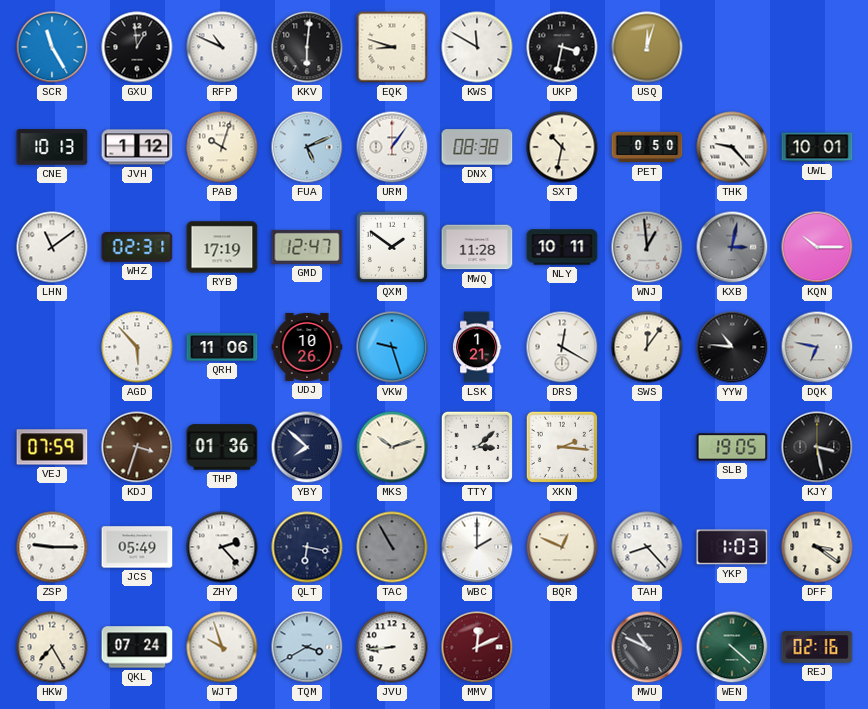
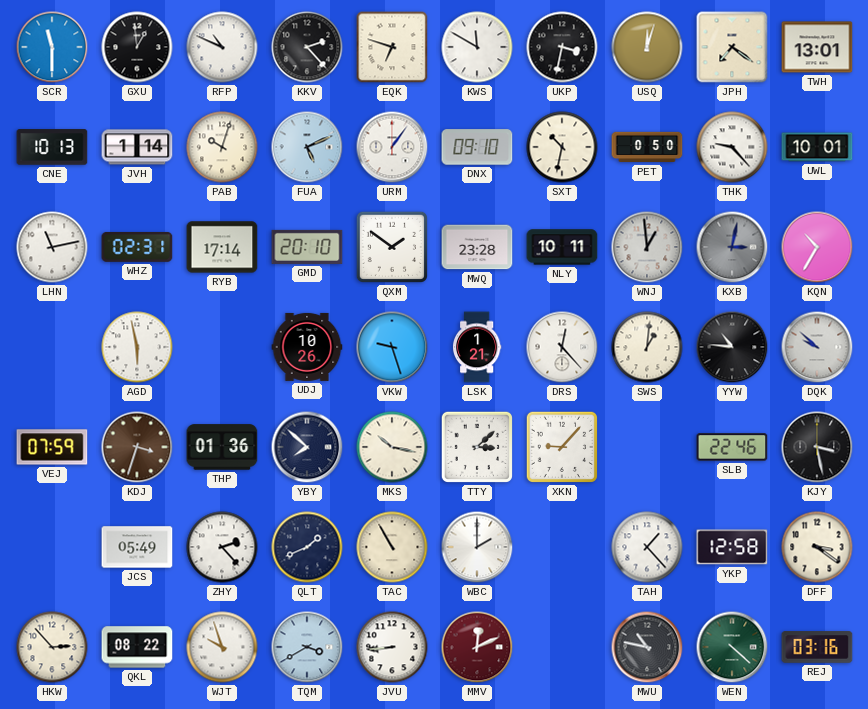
SCR: 11:25 -> 11:30 (52, 47)
KKV: 6:01 -> 2:23 (307, 47)
EQK: 8:48 -> 6:48 (392, 47)
JPH: none -> 7:21 (732, 47)
TWH: none -> 13:01 (817, 47)
JVH: 1:12 -> 1:14 (137, 147)
DNX: 08:38 -> 09:10 (477, 147)
LHN: 11:09 -> 11:13 (52, 247)
RYB: 17:19 -> 17:14 (222, 247)
GMD: 12:47 -> 20:10 (307, 247)
MWQ: 11:28 -> 23:28 (477, 247)
KQN: 10:15 -> 10:35 (817, 247)
AGD: 5:53 -> 5:58 (137, 347)
QRH: 11:06 -> none (222, 347)
DRS: 12:20 -> 12:23 (562, 347)
SWS: 12:06 -> 1:01 (647, 347)
DQK: 6:47 -> 9:52 (817, 347)
MKS: 10:12 -> 10:17 (392, 447)
XKN: 2:16 -> 9:07 (562, 447)
SLB: 19:05 -> 22:46 (732, 447)
ZSP: 9:15 -> none (52, 547)
QLT: 6:17 -> 1:41 (307, 547)
TAC dial: grey -> cream (392, 547)
BQR: 12:49 -> none (562, 547)
TAH: 8:23 -> 1:23 (647, 547)
YKP: 1:03 -> 12:58 (732, 547)
HKW: 7:25 -> 2:53 (52, 647)
QKL: 07:24 -> 08:22 (137, 647)
MWU: 10:49 -> 10:47 (647, 647)
REJ: 02:16 -> 03:16 (817, 647)
